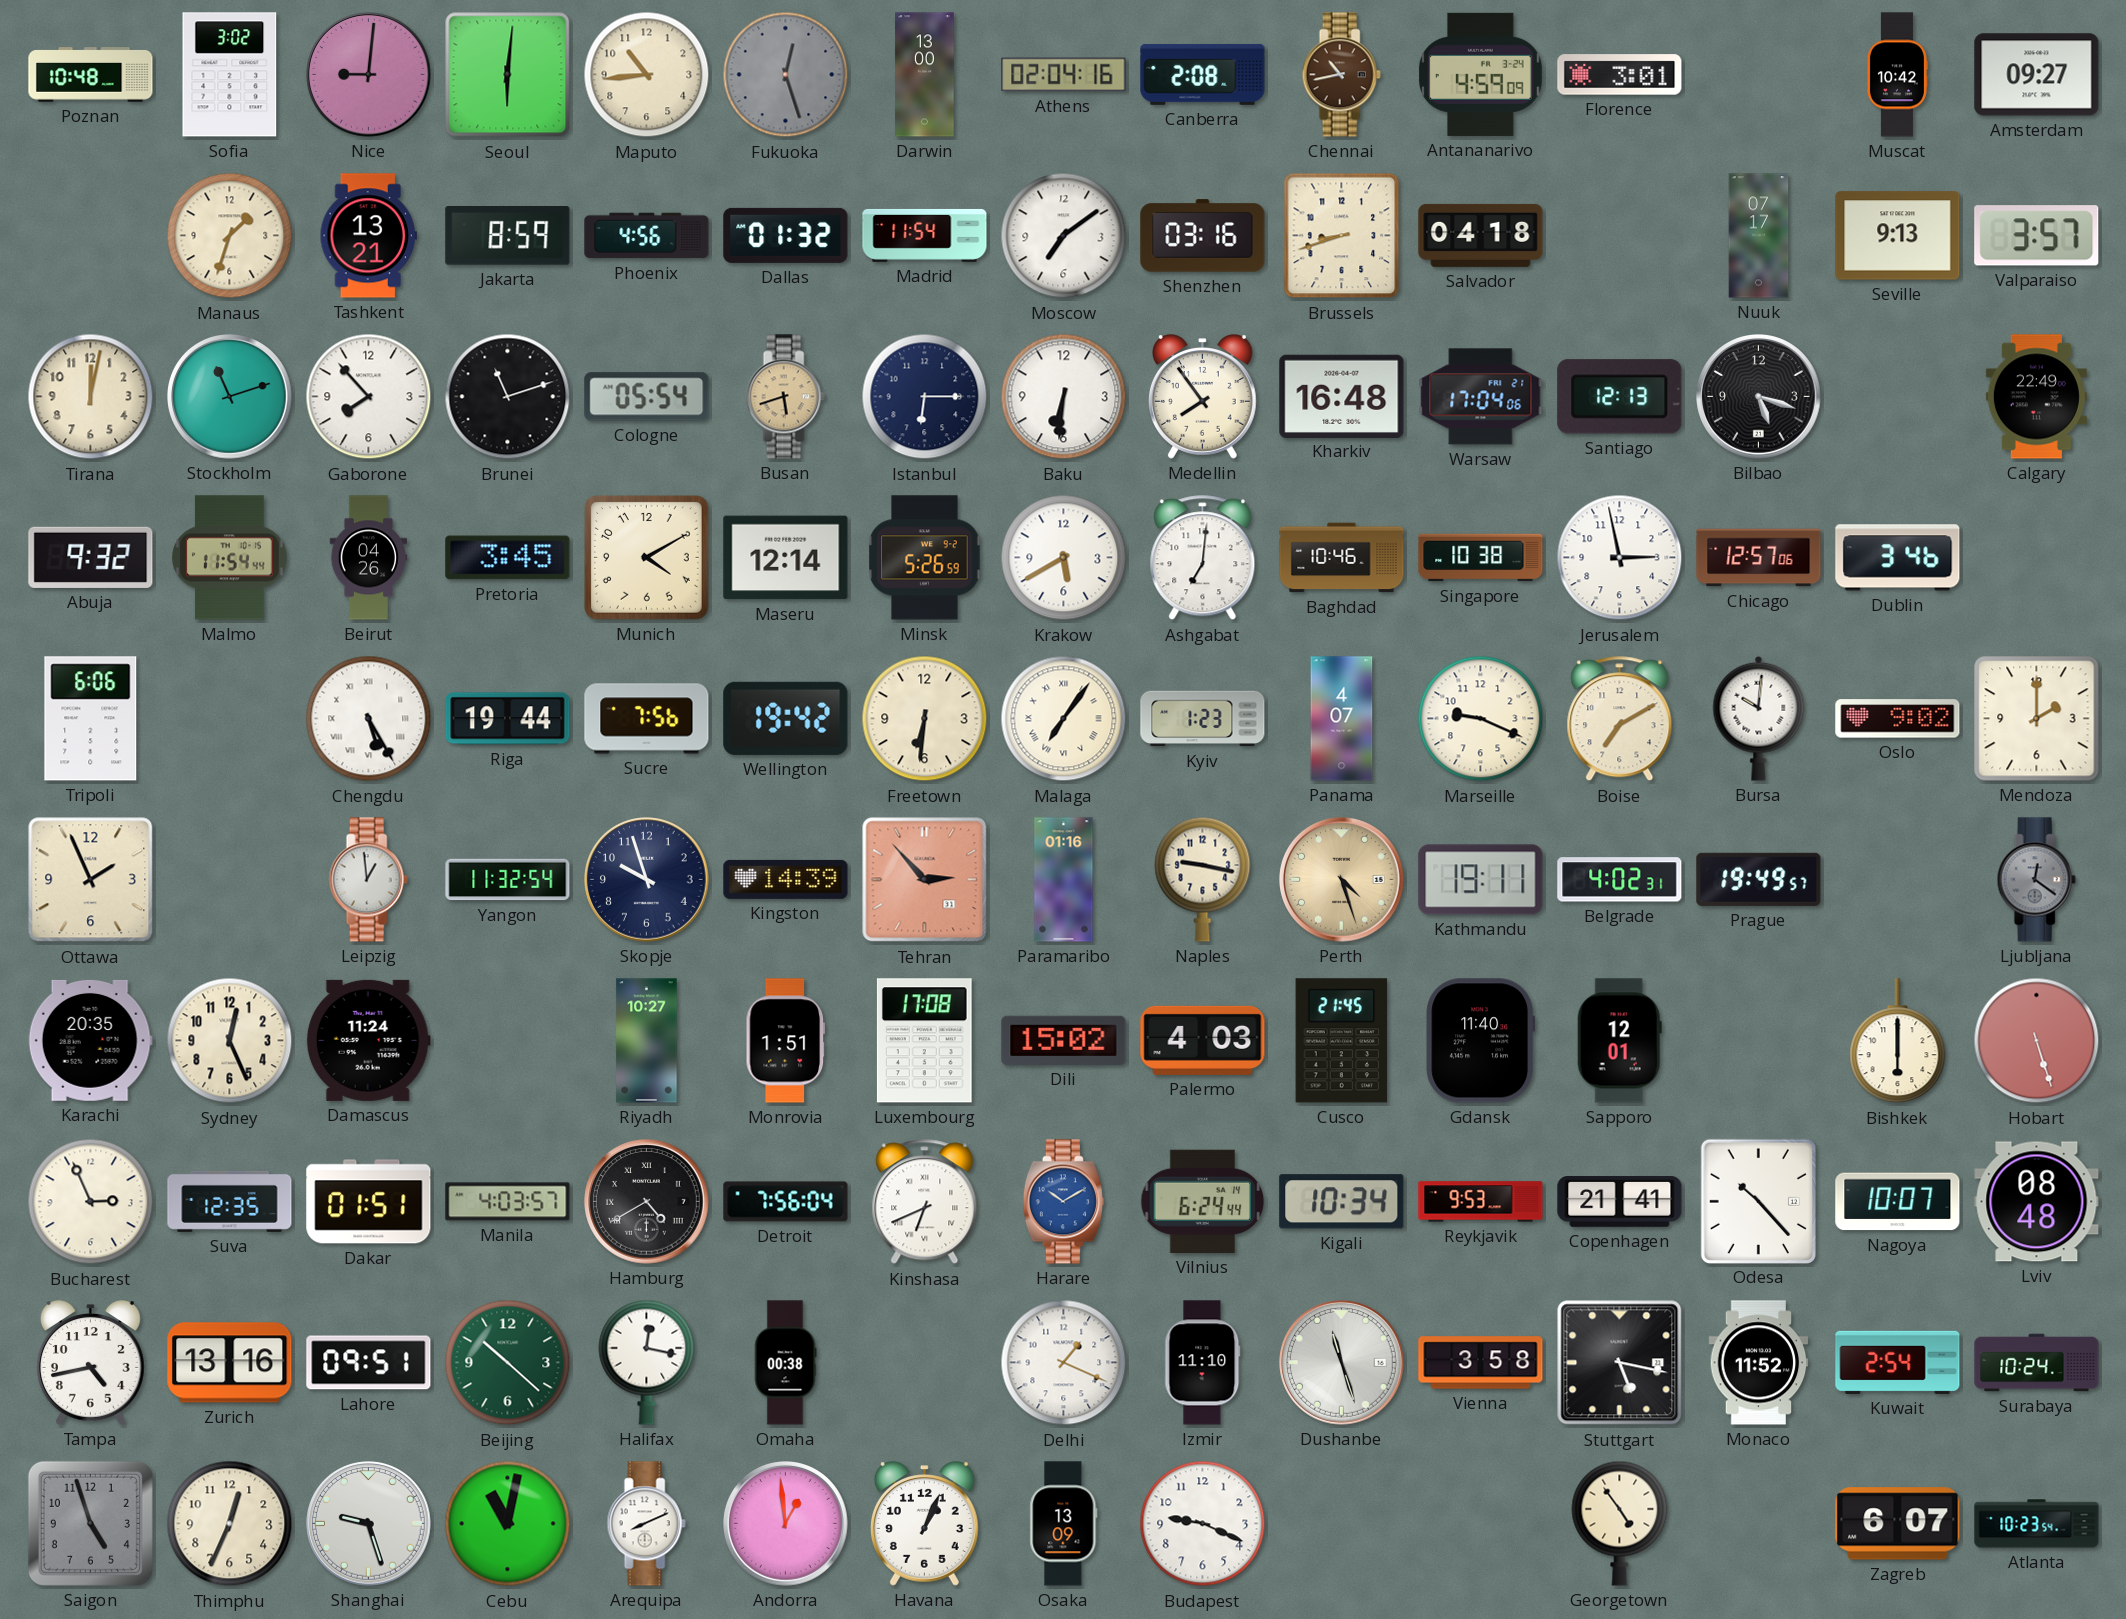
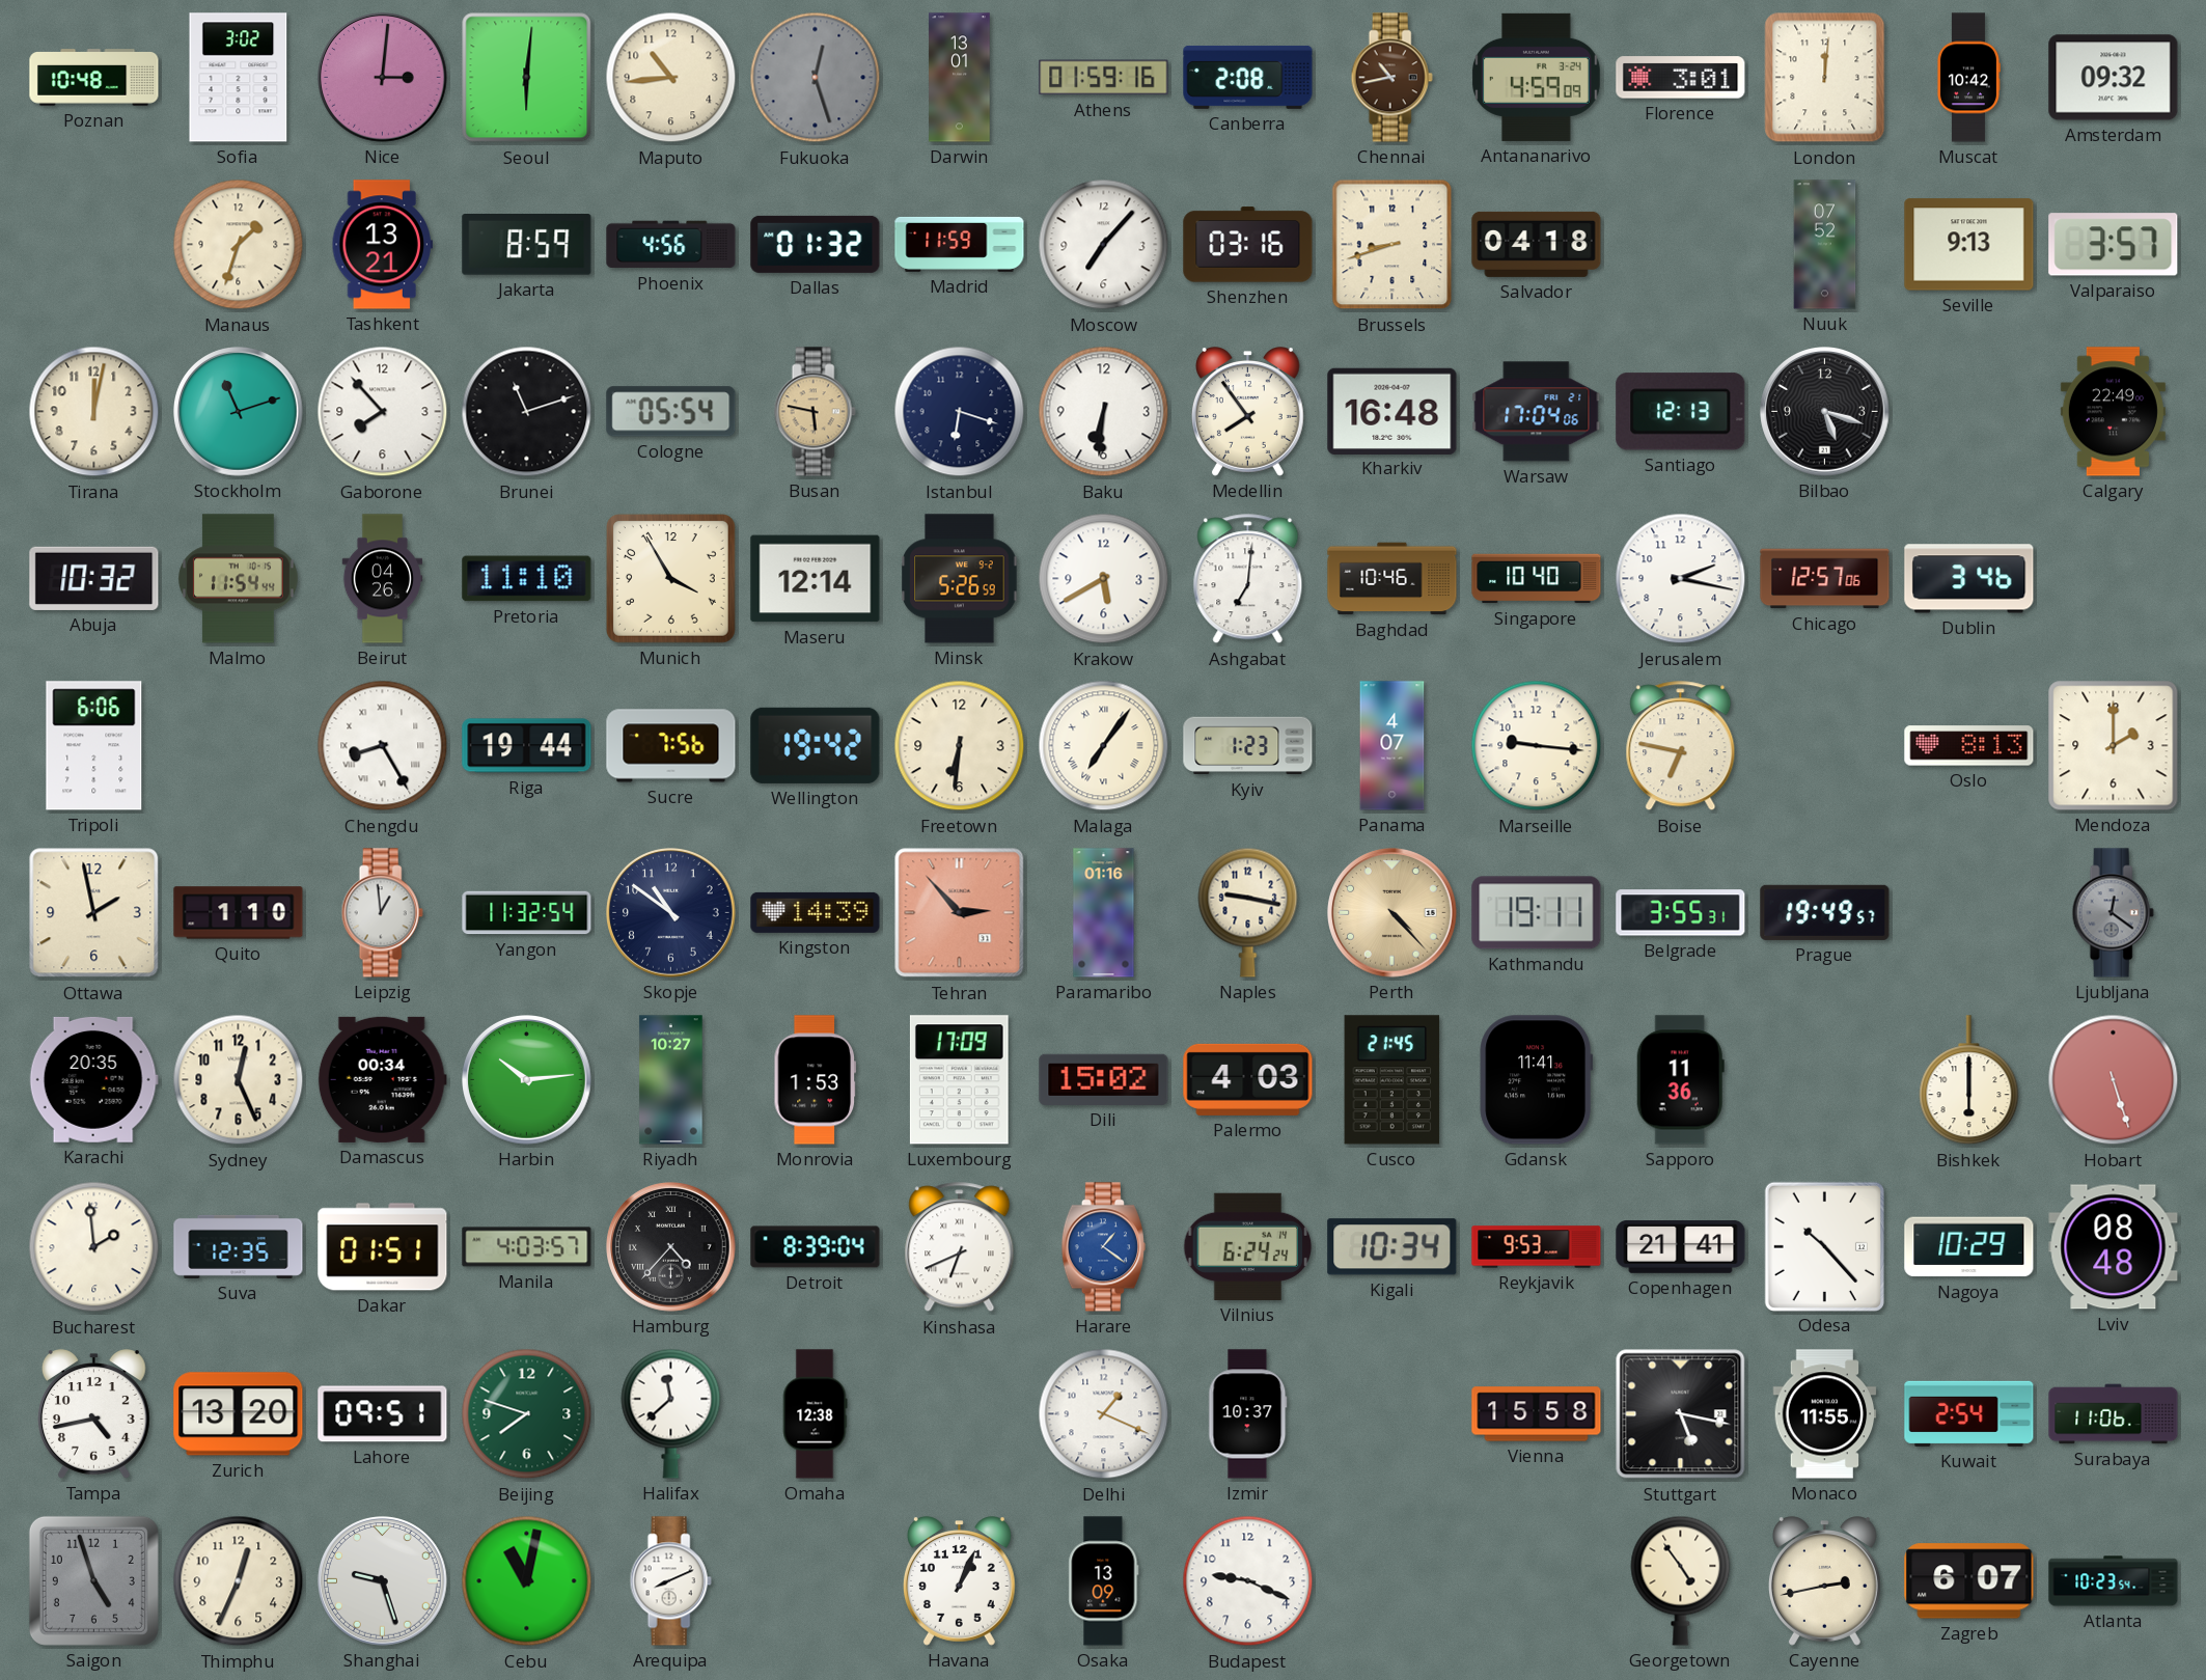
Nice: 9:01 -> 3:01 (383, 78)
Darwin: 13:00 -> 13:01 (960, 78)
Athens: 02:04 -> 01:59 (1104, 78)
London: none -> 12:01 (1825, 78)
Amsterdam: 09:27 -> 09:32 (2114, 78)
Madrid: 11:54 -> 11:59 (960, 244)
Moscow: 7:09 -> 7:07 (1104, 245)
Nuuk: 07:17 -> 07:52 (1825, 245)
Busan: 5:42 -> 5:47 (815, 412)
Istanbul: 6:15 -> 6:18 (960, 412)
Abuja: 9:32 -> 10:32 (94, 578)
Pretoria: 3:45 -> 11:10 (527, 579)
Munich: 4:10 -> 3:55 (670, 578)
Singapore: 10:38 -> 10:40 (1537, 579)
Jerusalem: 2:58 -> 2:17 (1681, 579)
Chengdu: 5:25 -> 8:25 (383, 746)
Marseille: 9:19 -> 9:16 (1537, 746)
Boise: 7:10 -> 6:47 (1681, 746)
Bursa: 10:01 -> none (1759, 718)
Oslo: 9:02 -> 8:13 (1969, 746)
Ottawa: 1:56 -> 1:58 (94, 913)
Quito: none -> 1:10 (239, 913)
Skopje: 9:57 -> 10:51 (671, 913)
Perth: 4:27 -> 4:23 (1392, 913)
Belgrade: 4:02 -> 3:55 (1681, 913)
Damascus: 11:24 -> 00:34 (382, 1079)
Harbin: none -> 10:14 (527, 1080)
Monrovia: 1:51 -> 1:53 (815, 1080)
Luxembourg: 17:08 -> 17:09 (959, 1080)
Gdansk: 11:40 -> 11:41 (1537, 1080)
Sapporo: 12:01 -> 11:36 (1680, 1080)
Bucharest: 2:56 -> 1:59 (94, 1247)
Hamburg: 4:40 -> 4:37 (671, 1247)
Detroit: 7:56 -> 8:39 (816, 1247)
Harare: 10:10 -> 1:21 (1103, 1247)
Vilnius: 6:24:44 -> 6:24:24 (1248, 1246)
Nagoya: 10:07 -> 10:29 (1969, 1247)
Zurich: 13:16 -> 13:20 (239, 1414)
Beijing: 10:22 -> 7:48 (527, 1414)
Halifax: 12:17 -> 11:38 (671, 1413)
Omaha: 00:38 -> 12:38 (815, 1414)
Izmir: 11:10 -> 10:37 (1248, 1414)
Dushanbe: 11:27 -> none (1342, 1363)
Vienna: 3:58 -> 15:58 (1537, 1414)
Monaco: 11:52 -> 11:55 (1825, 1414)
Surabaya: 10:24 -> 11:06 (2114, 1414)
Andorra: 12:59 -> none (786, 1524)
Cayenne: none -> 2:43 (1825, 1581)
